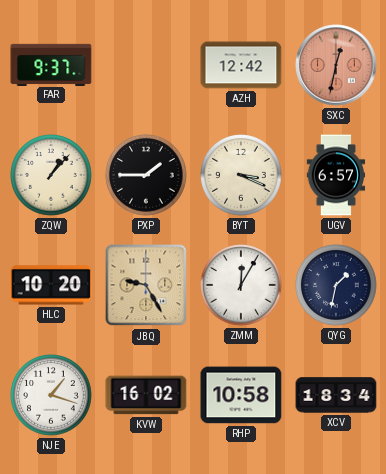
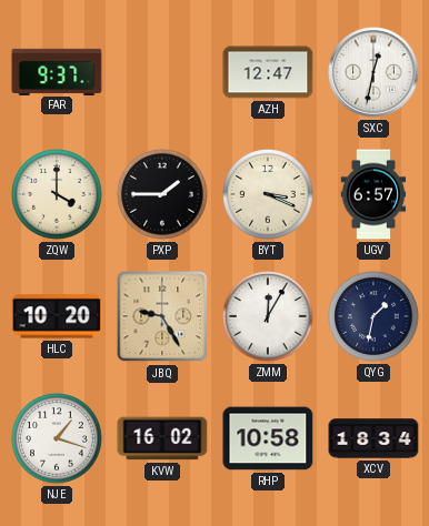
AZH: 12:42 -> 12:47 (268, 72)
SXC dial: salmon -> white (373, 72)
ZQW: 1:07 -> 4:00 (57, 194)
